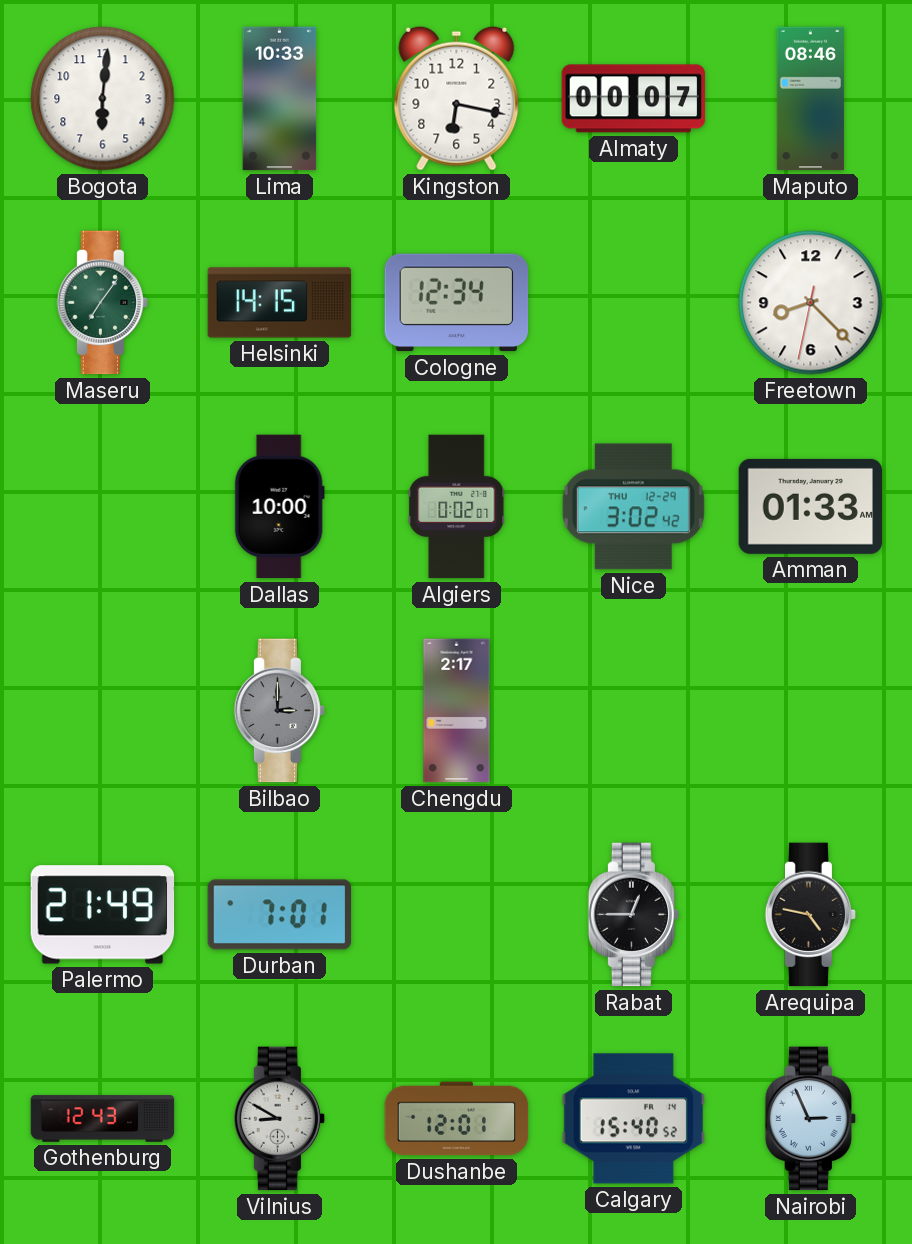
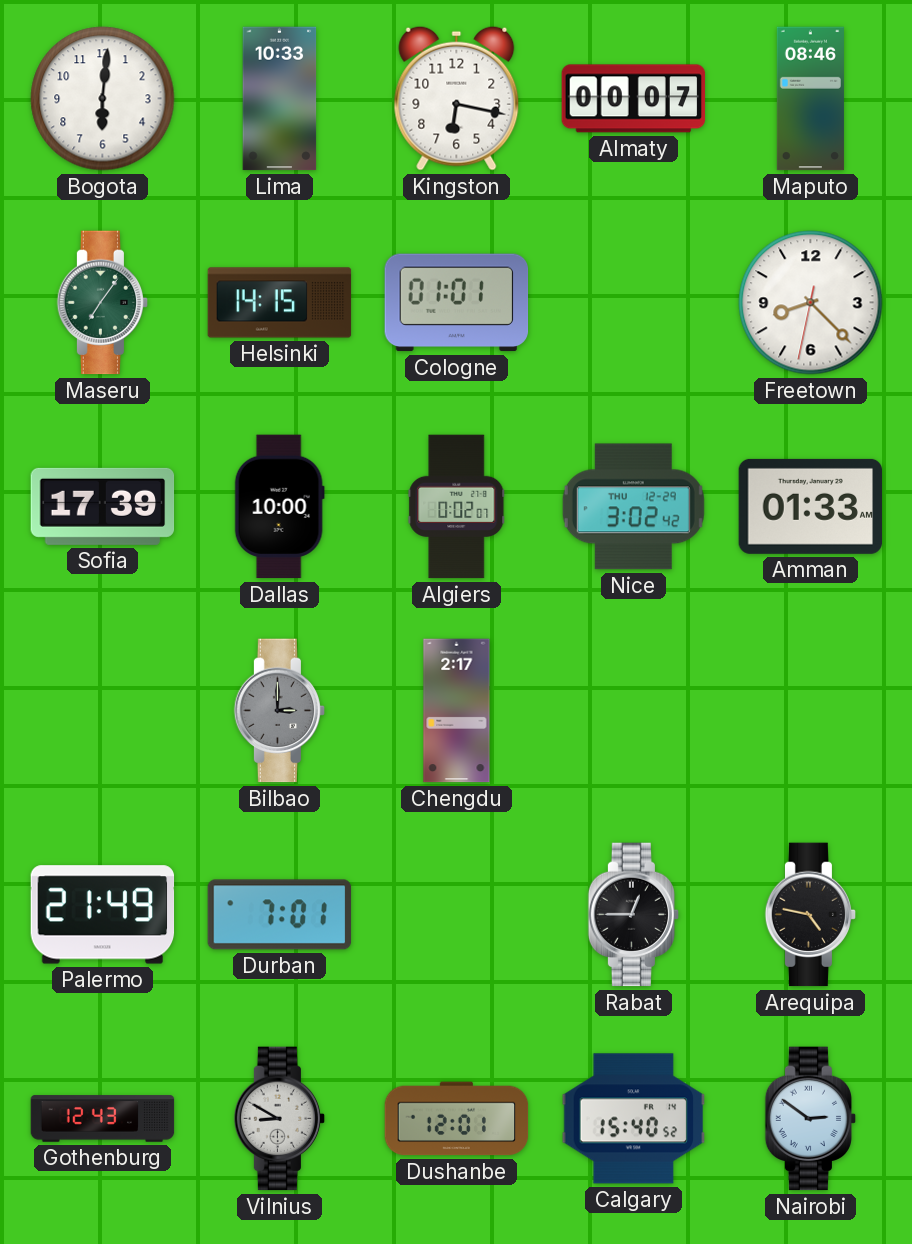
Cologne: 12:34 -> 01:01 (457, 303)
Sofia: none -> 17:39 (103, 506)
Nairobi: 2:56 -> 2:51 (811, 1119)
